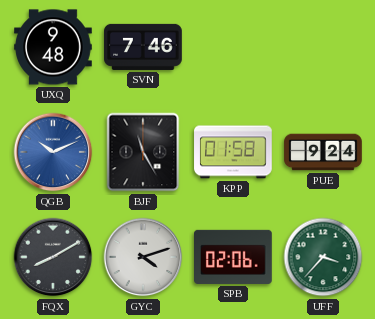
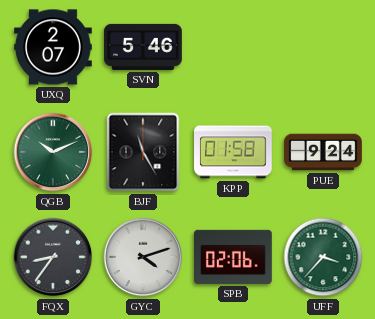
UXQ: 9:48 -> 2:07 (53, 47)
SVN: 7:46 -> 5:46 (143, 47)
QGB dial: blue -> green (53, 152)
FQX: 8:10 -> 8:36 (53, 257)
